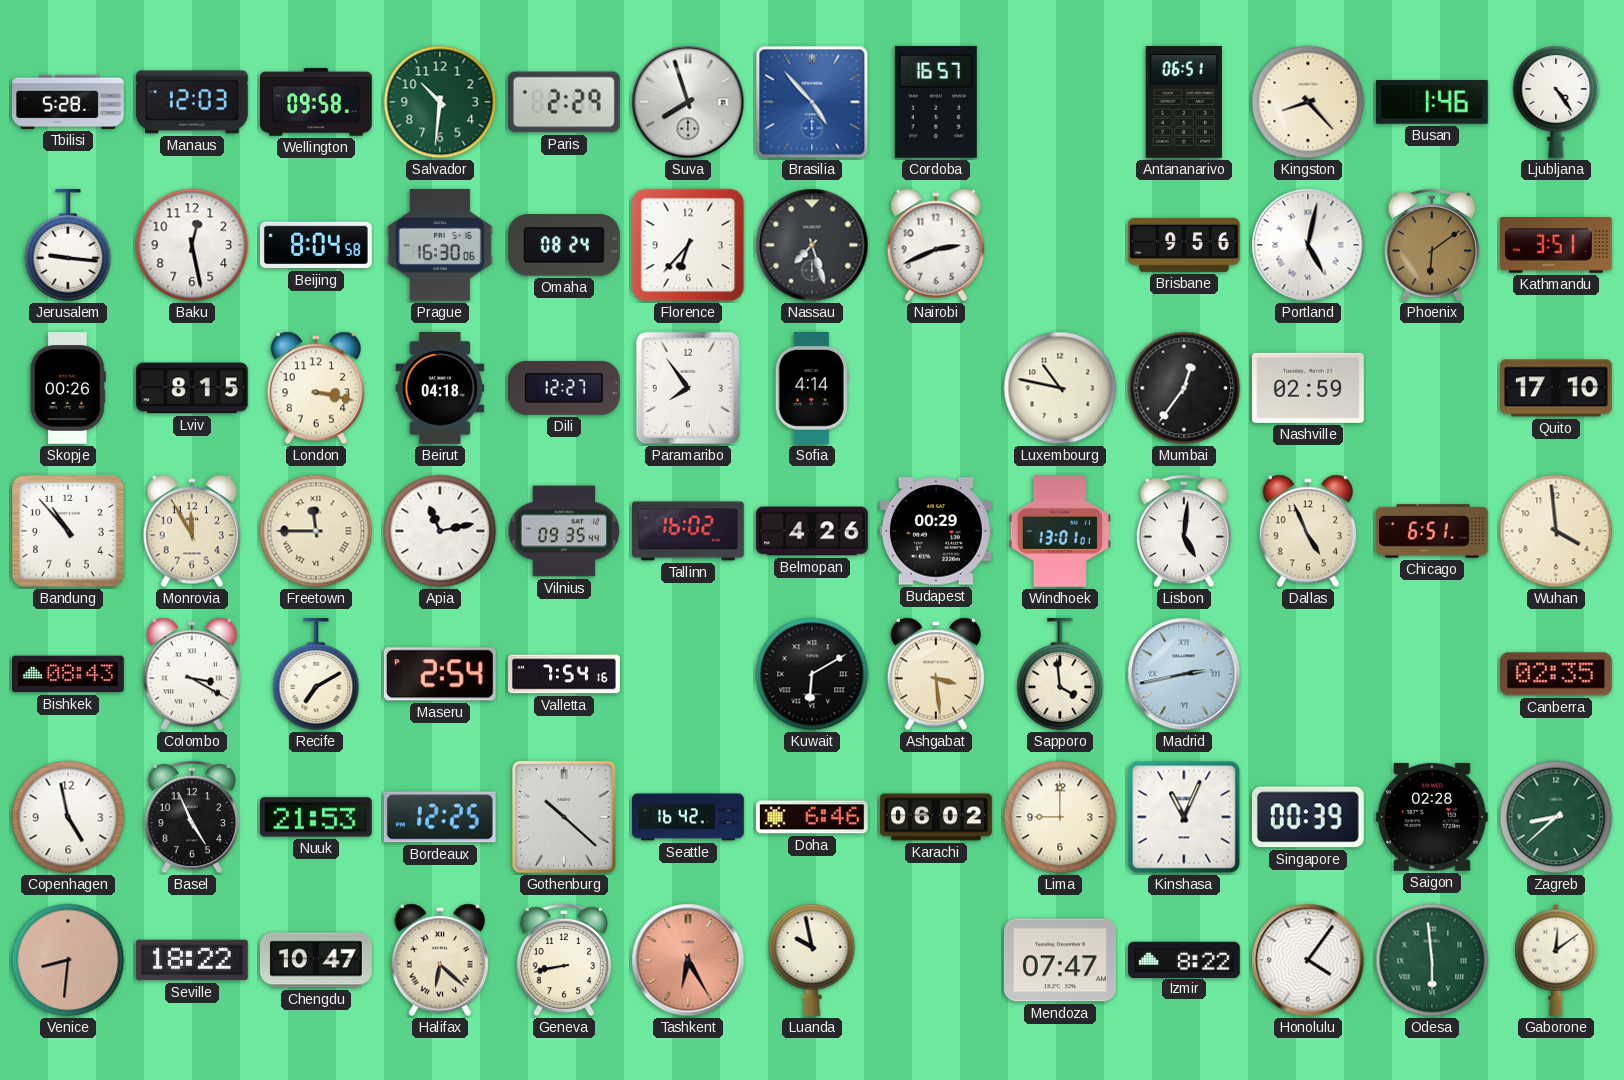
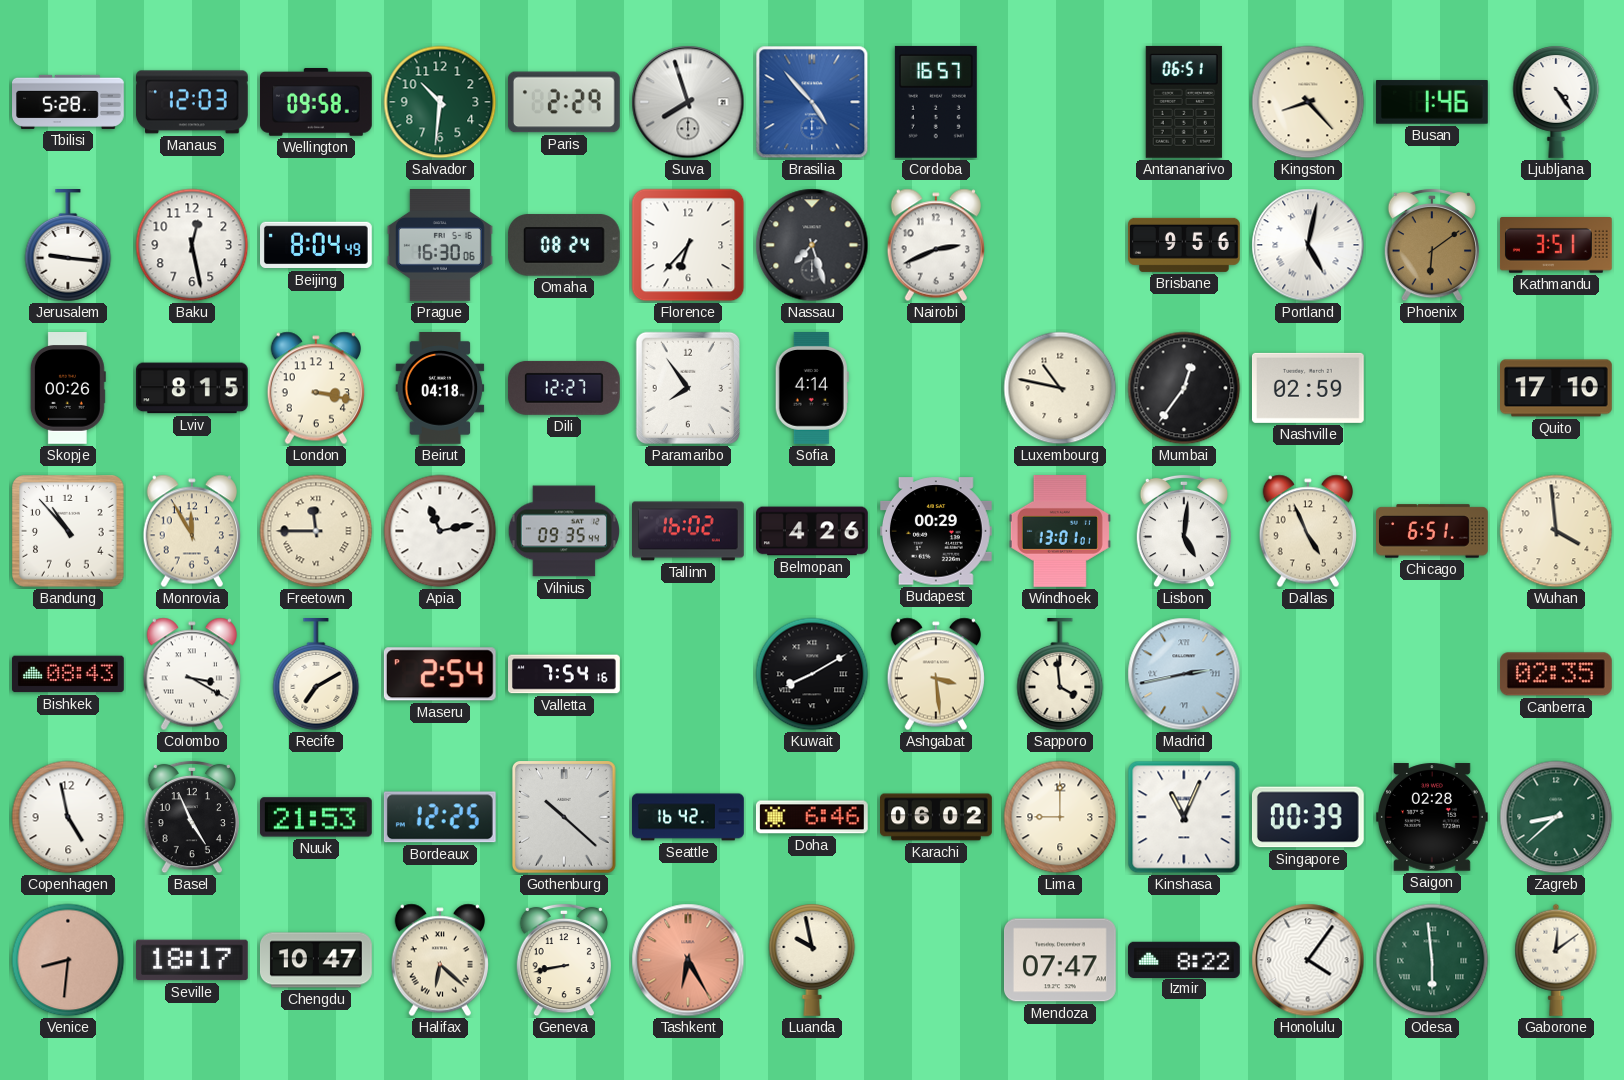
Beijing: 8:04:58 -> 8:04:49 (317, 245)
Kuwait: 6:10 -> 8:10 (812, 674)
Seville: 18:22 -> 18:17 (192, 960)
